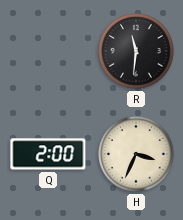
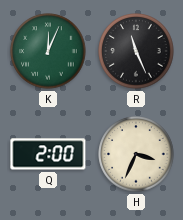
K: none -> 12:04 (48, 51)
R: 11:31 -> 11:26 (136, 51)
